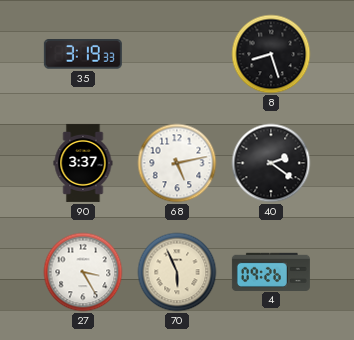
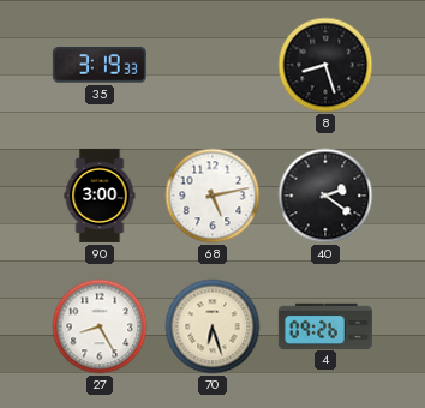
90: 3:37 -> 3:00 (100, 196)
27: 3:25 -> 8:25 (100, 326)
70: 5:56 -> 6:27 (212, 326)
